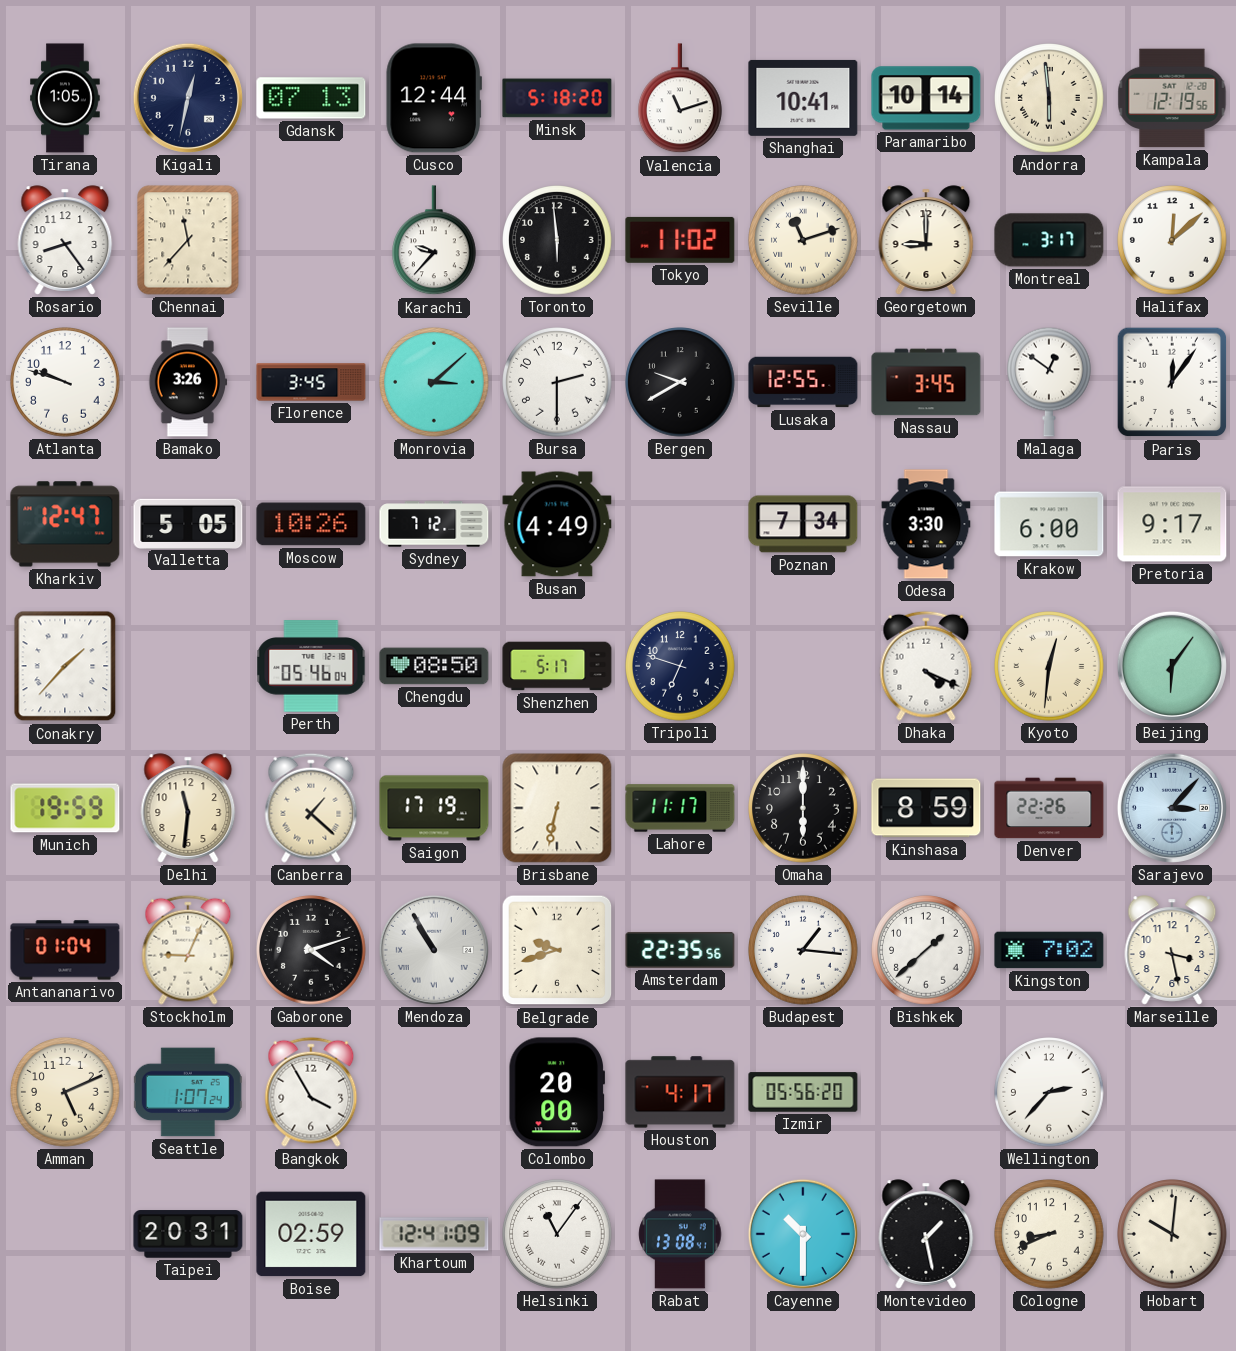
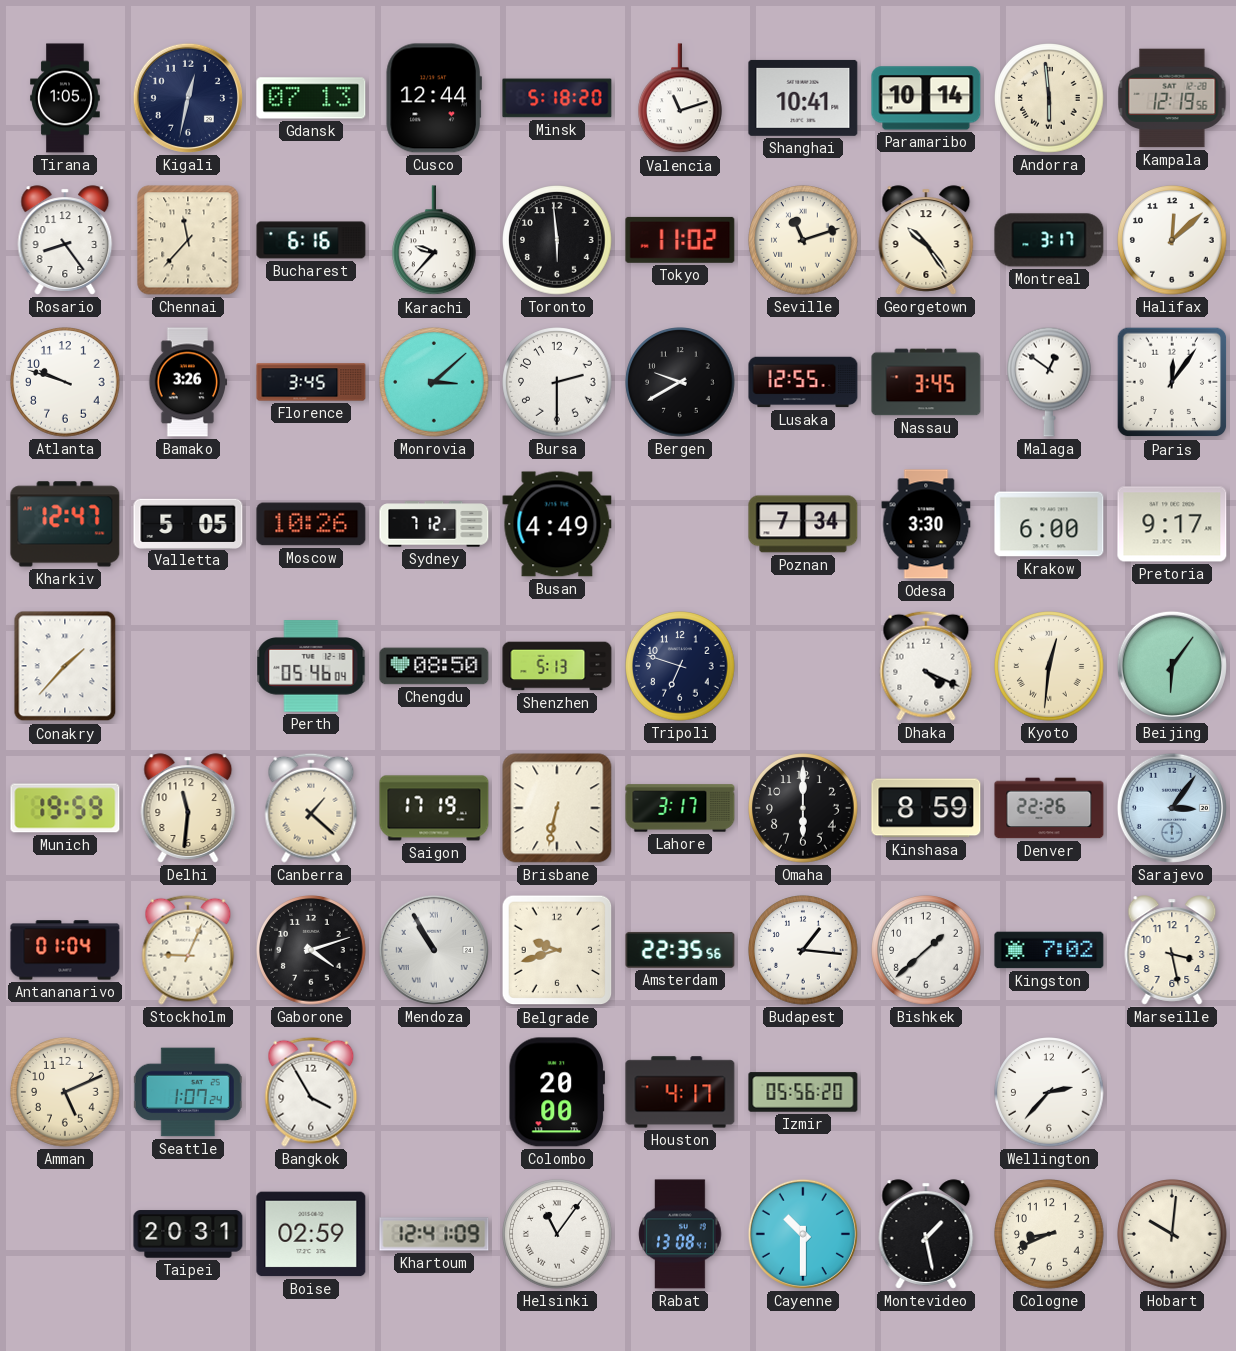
Bucharest: none -> 6:16 (311, 240)
Georgetown: 9:00 -> 10:24 (926, 240)
Shenzhen: 5:17 -> 5:13 (557, 666)
Lahore: 11:17 -> 3:17 (680, 808)
Sarajevo: 3:07 -> 3:06 (1172, 808)
